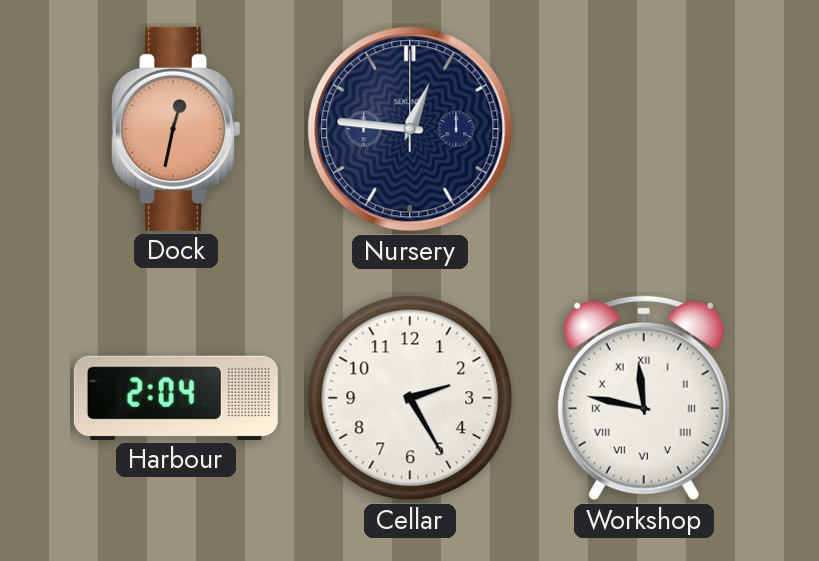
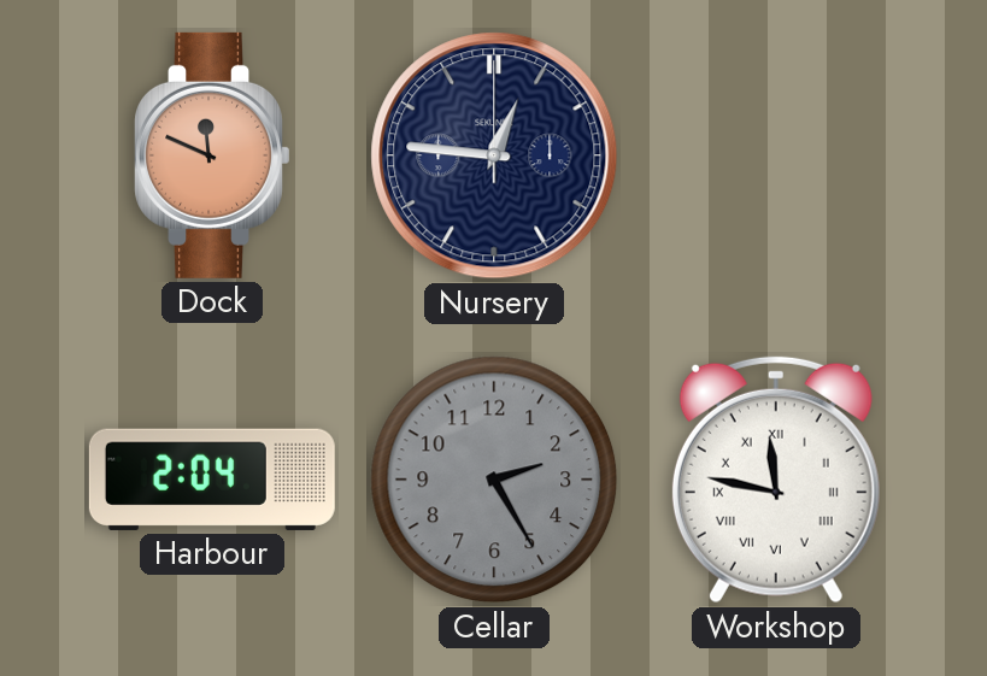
Dock: 12:32 -> 11:49 (212, 155)
Cellar dial: white -> grey (494, 480)
